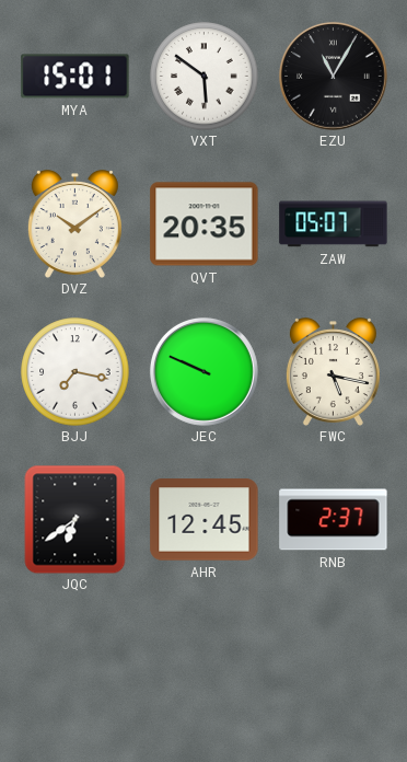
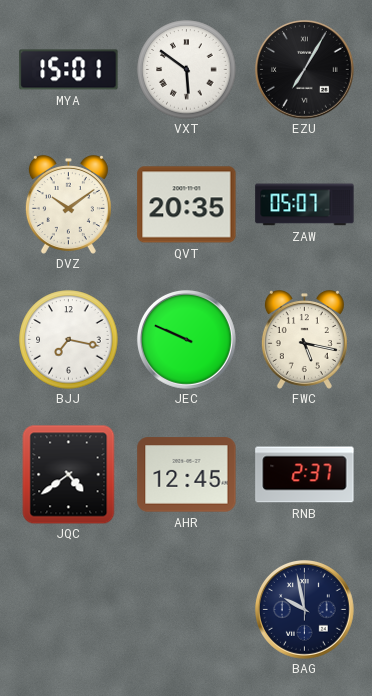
EZU: 11:05 -> 7:05 (304, 69)
JQC: 6:39 -> 4:39 (69, 474)
BAG: none -> 9:58 (304, 609)
